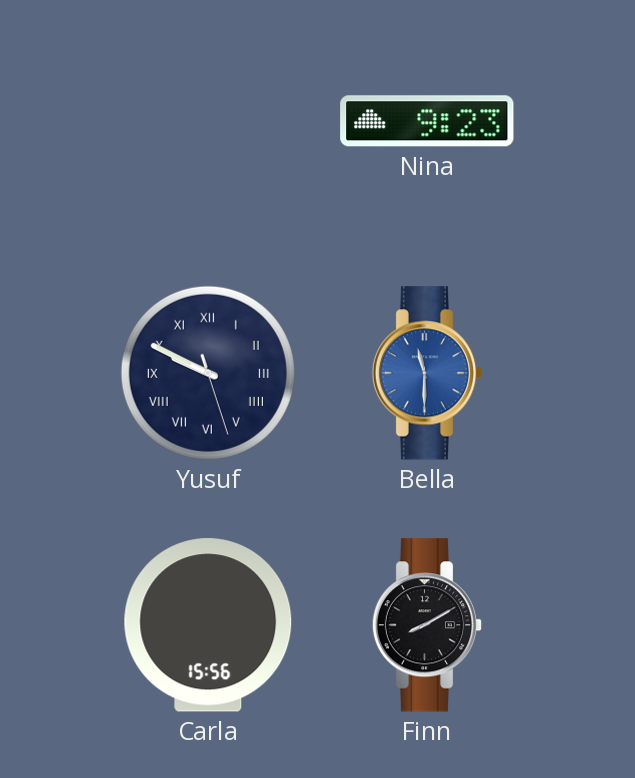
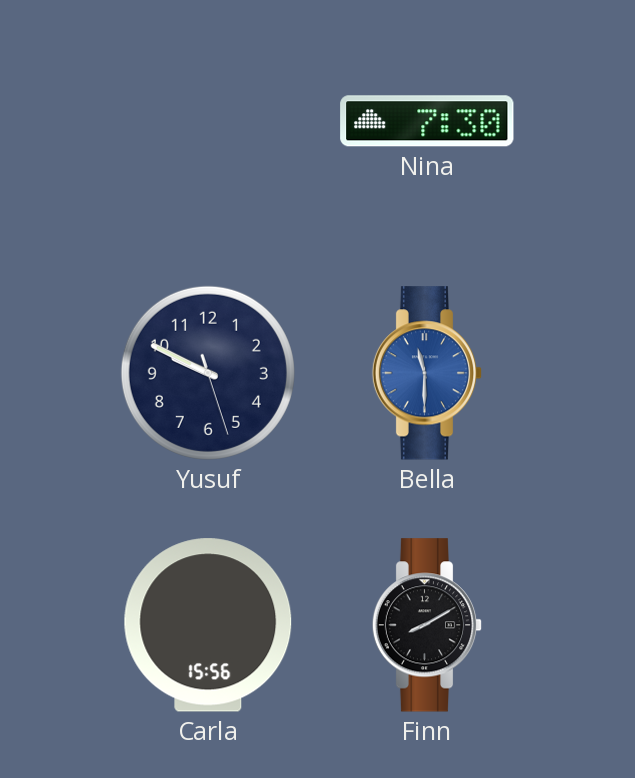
Nina: 9:23 -> 7:30 (427, 121)
Yusuf numerals: Roman -> Arabic (208, 373)
